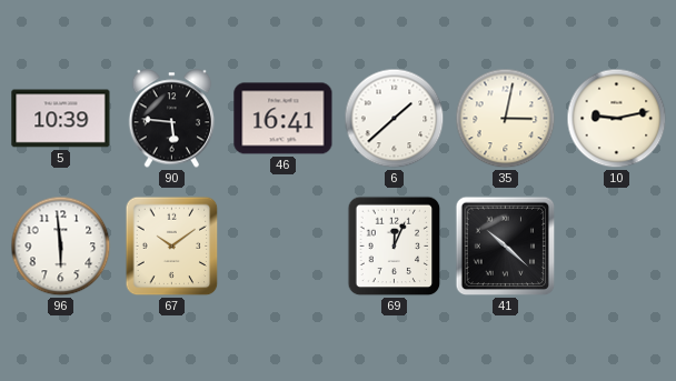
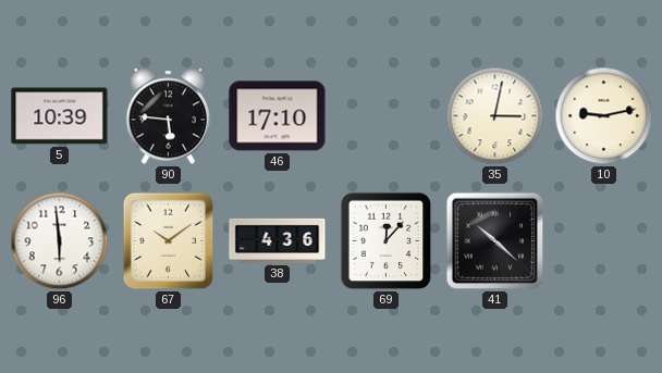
46: 16:41 -> 17:10 (278, 116)
6: 1:38 -> none (395, 119)
38: none -> 4:36 (278, 240)
69: 12:04 -> 12:07 (387, 241)
